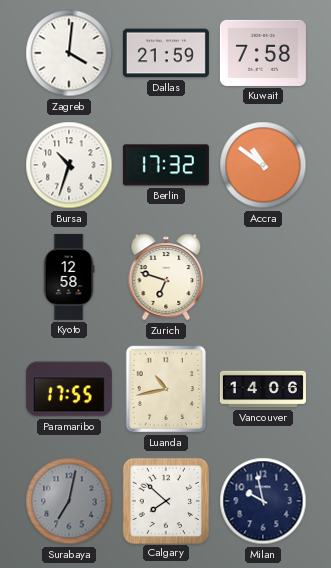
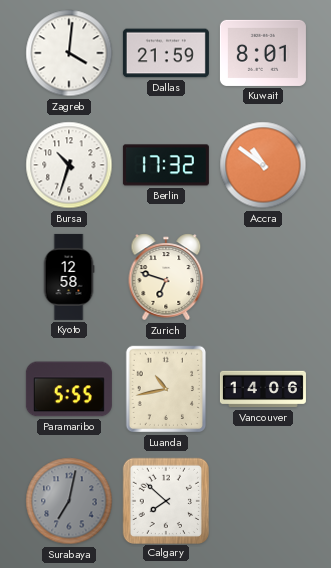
Kuwait: 7:58 -> 8:01 (263, 53)
Paramaribo: 17:55 -> 5:55 (69, 389)
Milan: 9:58 -> none (263, 501)
